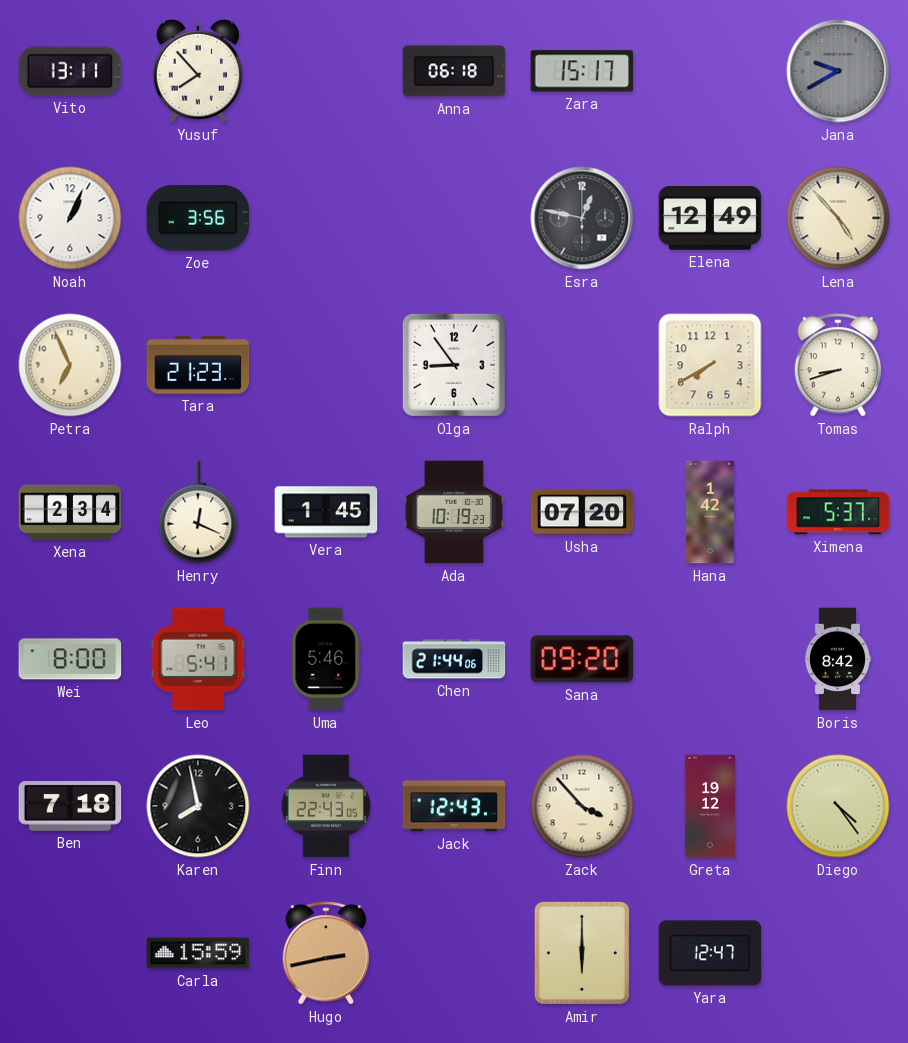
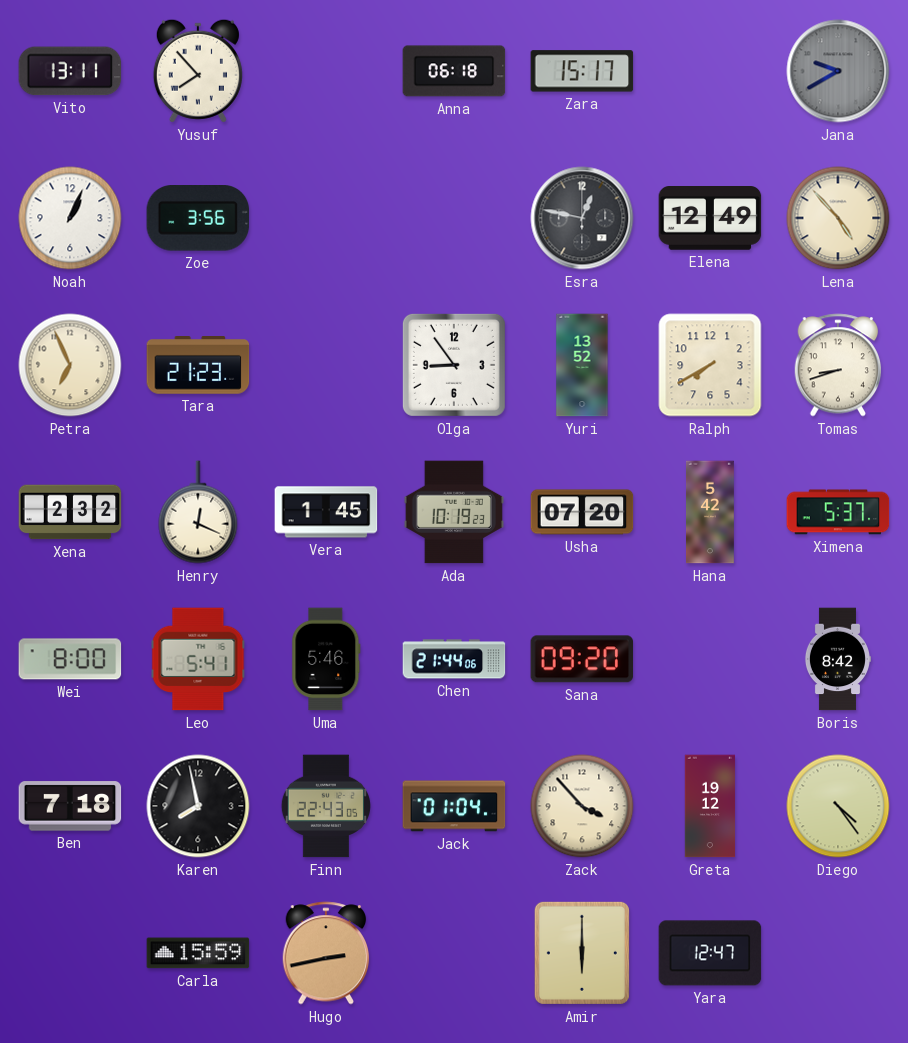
Yuri: none -> 13:52 (582, 365)
Xena: 2:34 -> 2:32 (70, 512)
Hana: 1:42 -> 5:42 (711, 512)
Jack: 12:43 -> 01:04 (454, 806)
